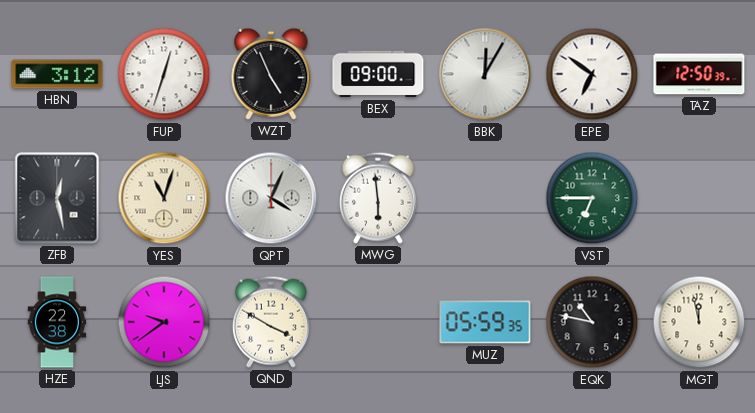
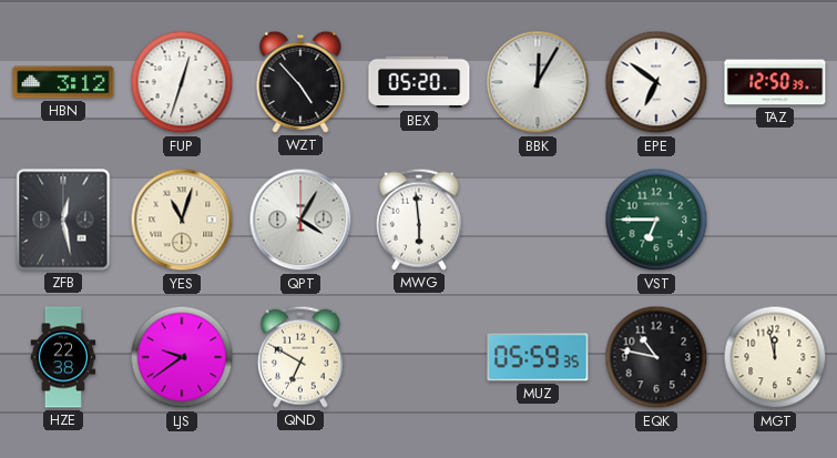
WZT: 4:56 -> 4:53 (300, 82)
BEX: 09:00 -> 05:20 (419, 82)
QPT: 4:04 -> 4:05 (300, 220)
QND: 3:50 -> 6:50 (300, 357)
